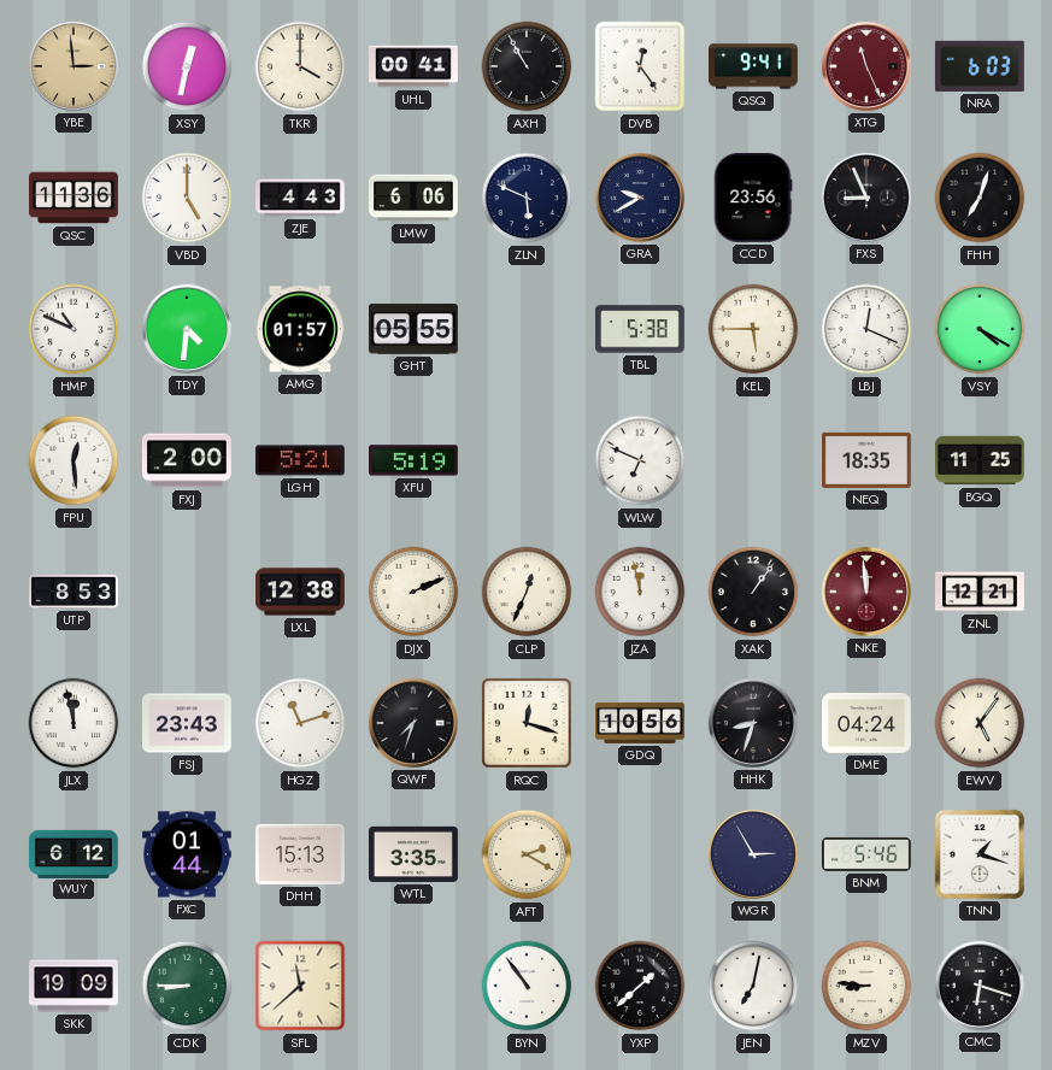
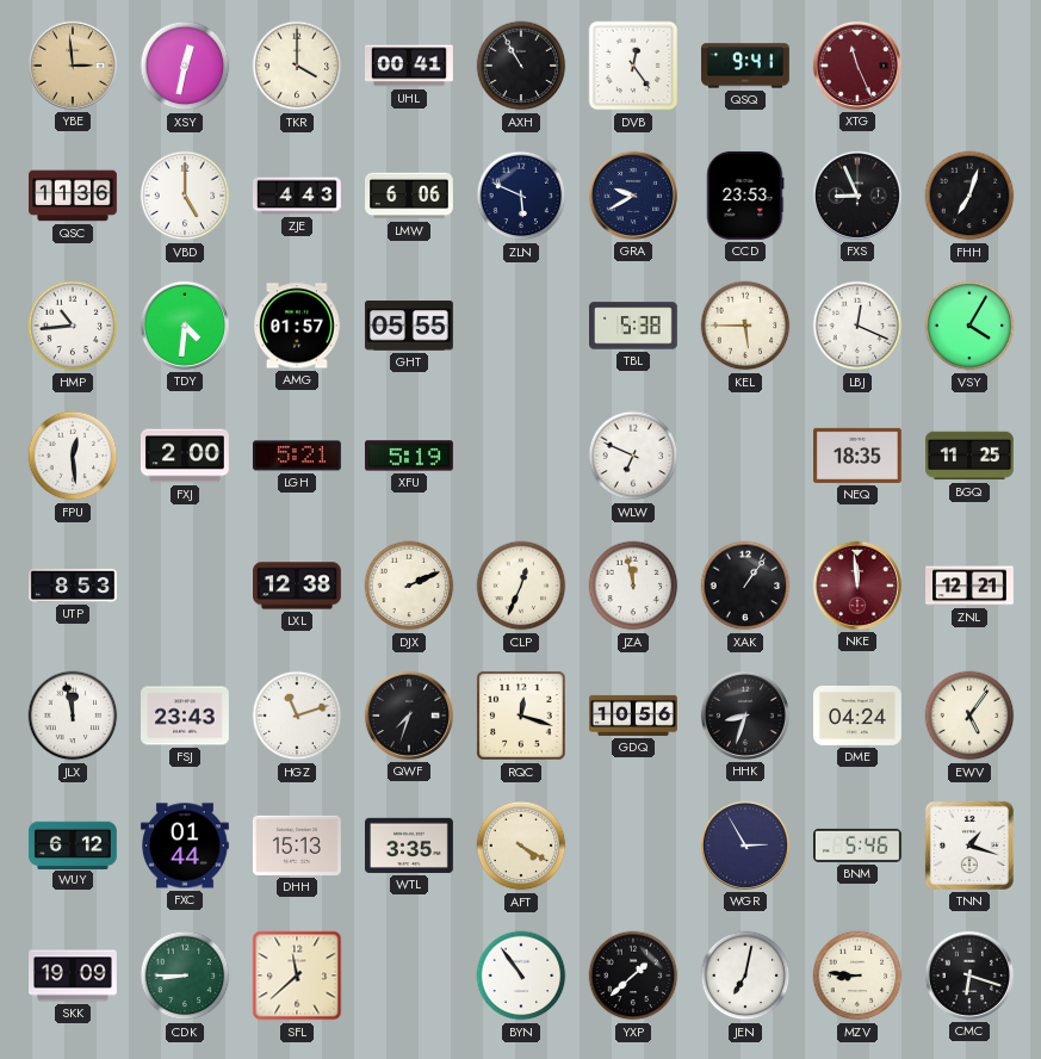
NRA: 6:03 -> none (980, 66)
CCD: 23:56 -> 23:53 (745, 196)
HMP: 10:49 -> 10:44 (73, 326)
VSY: 4:20 -> 4:05 (969, 326)
AFT: 2:20 -> 4:20 (521, 846)
